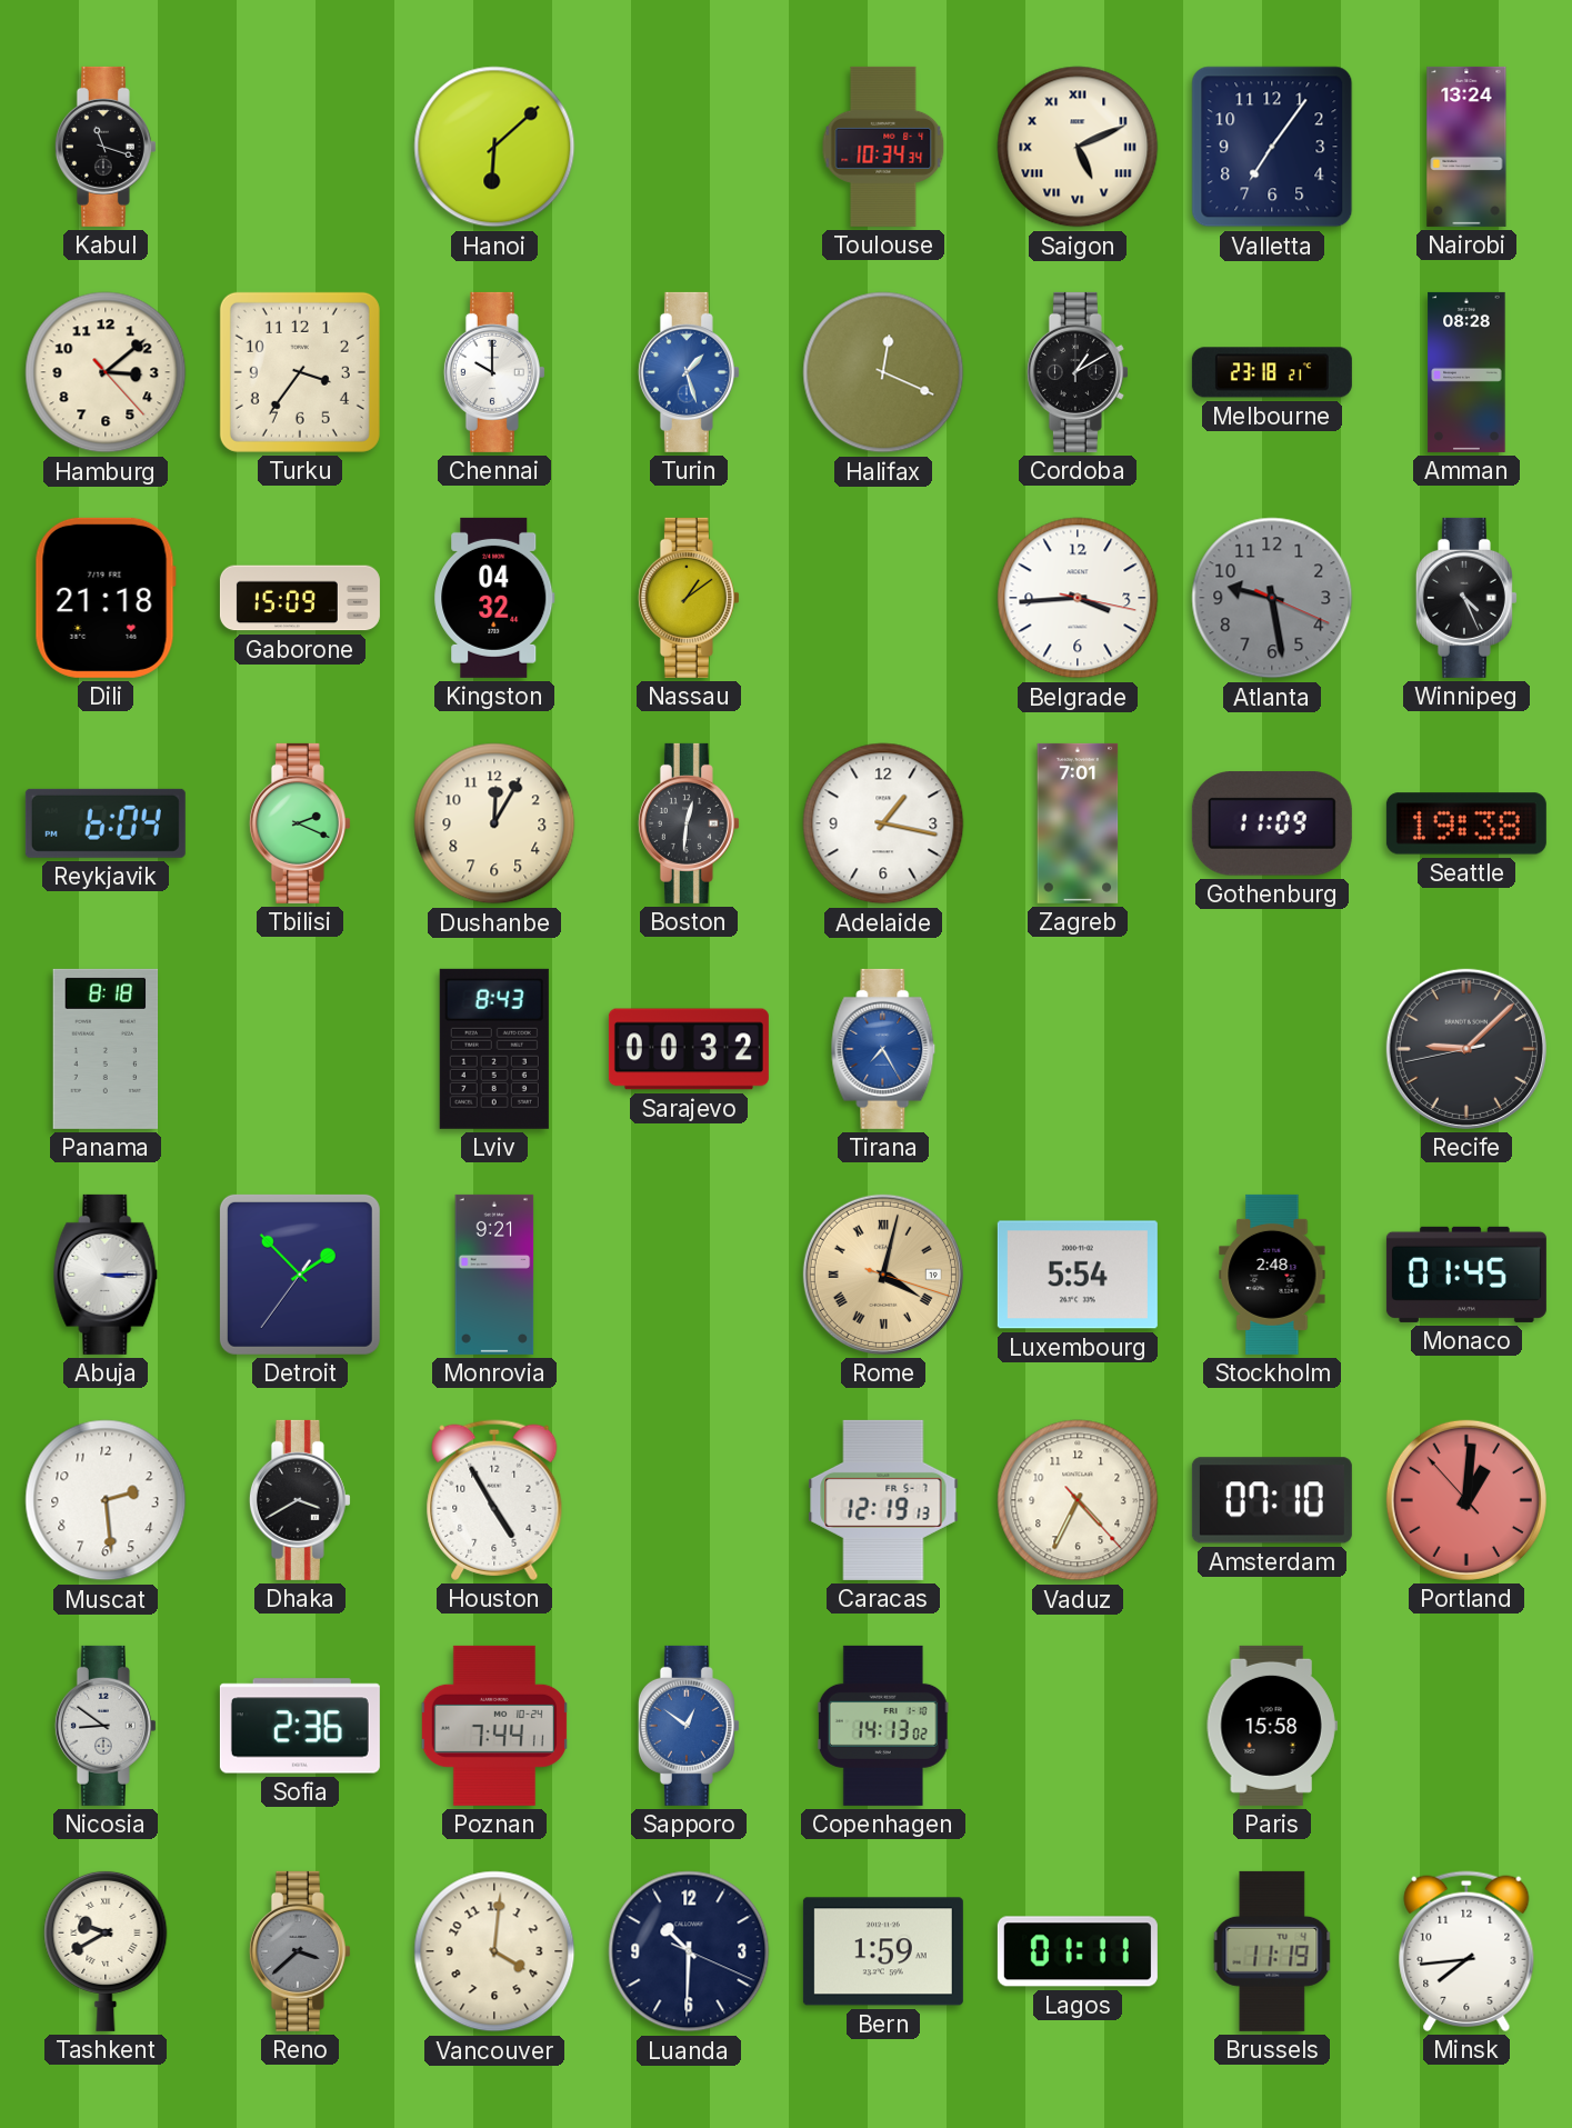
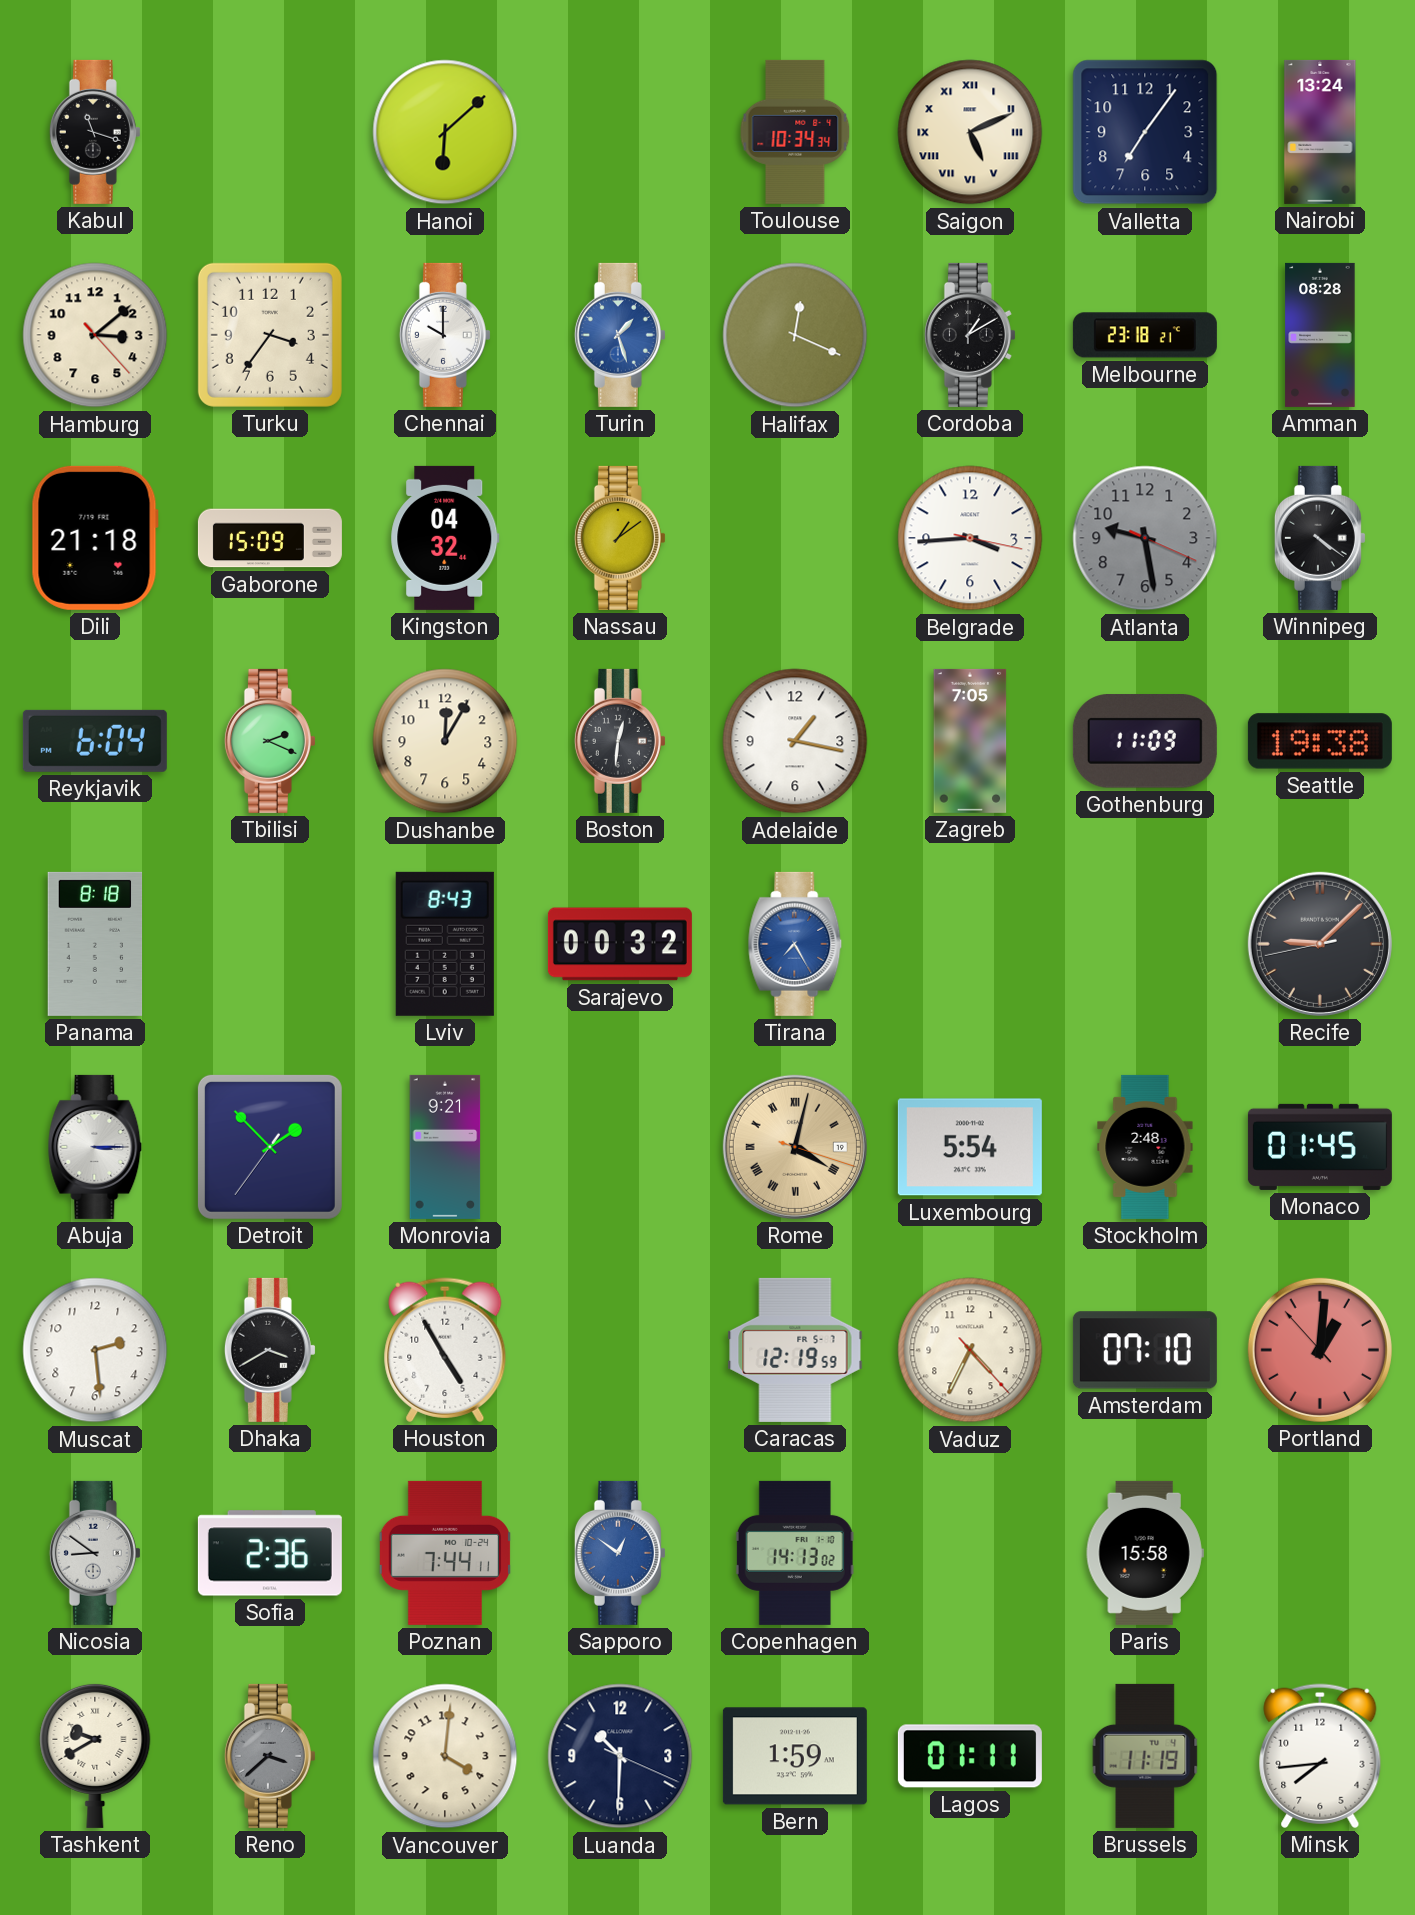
Winnipeg: 4:26 -> 4:21 (1320, 538)
Zagreb: 7:01 -> 7:05 (970, 741)
Caracas: 12:19:13 -> 12:19:59 (795, 1350)
